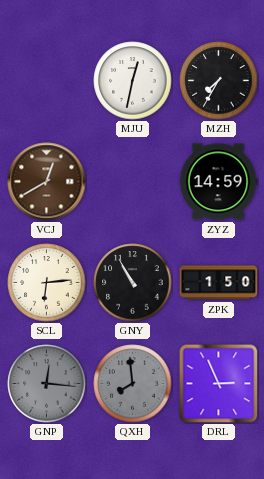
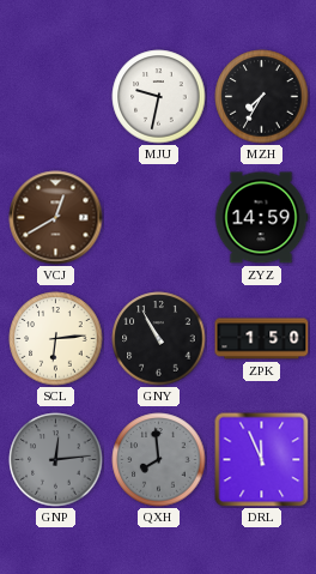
MJU: 12:32 -> 9:32 (159, 97)
GNP: 12:16 -> 12:14 (56, 460)
DRL: 2:56 -> 11:56 (262, 460)
